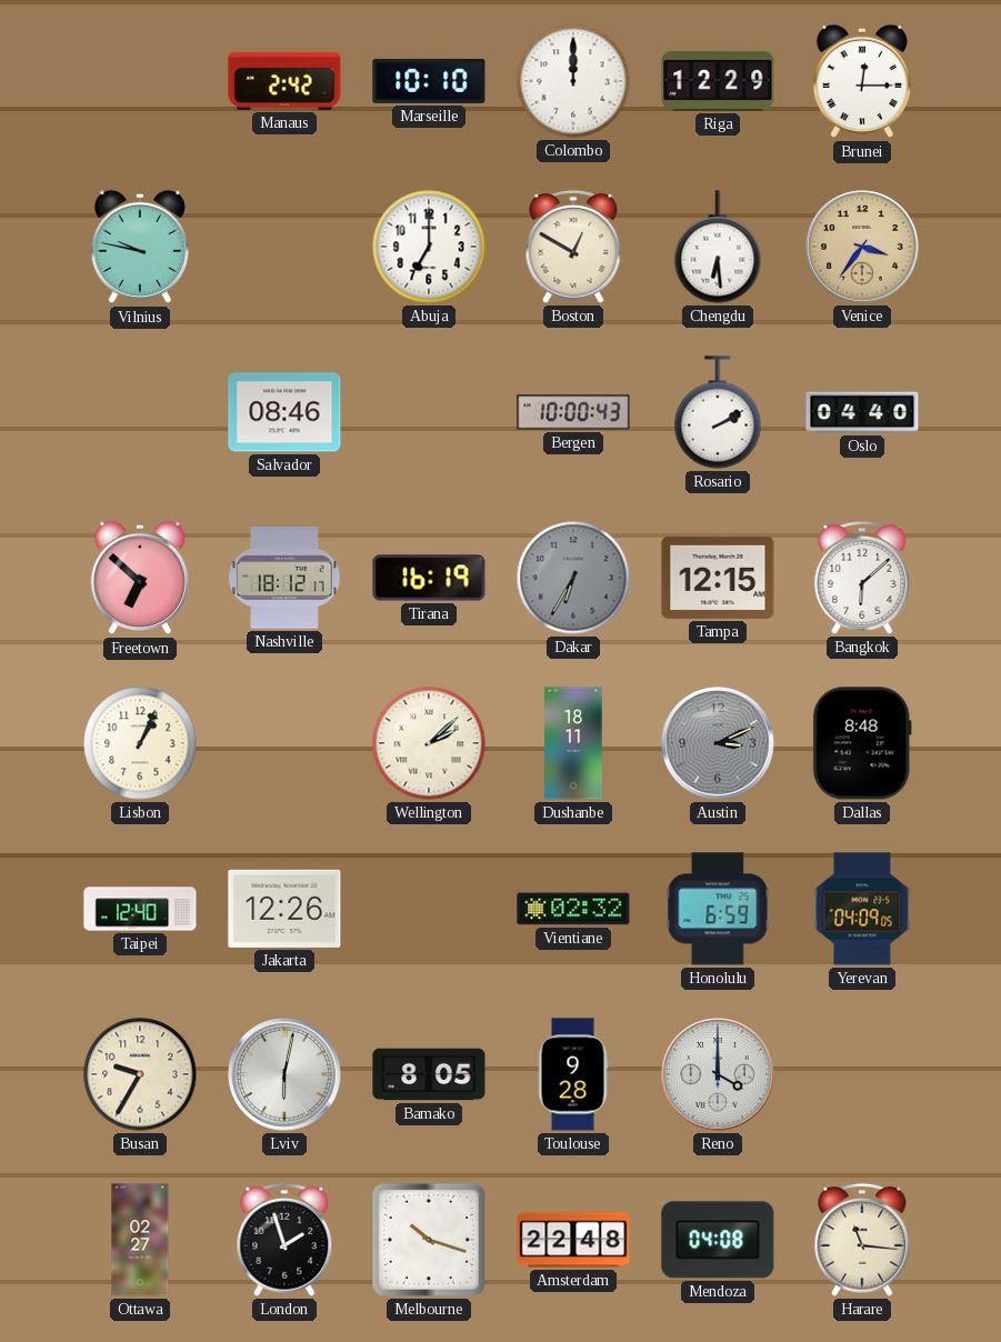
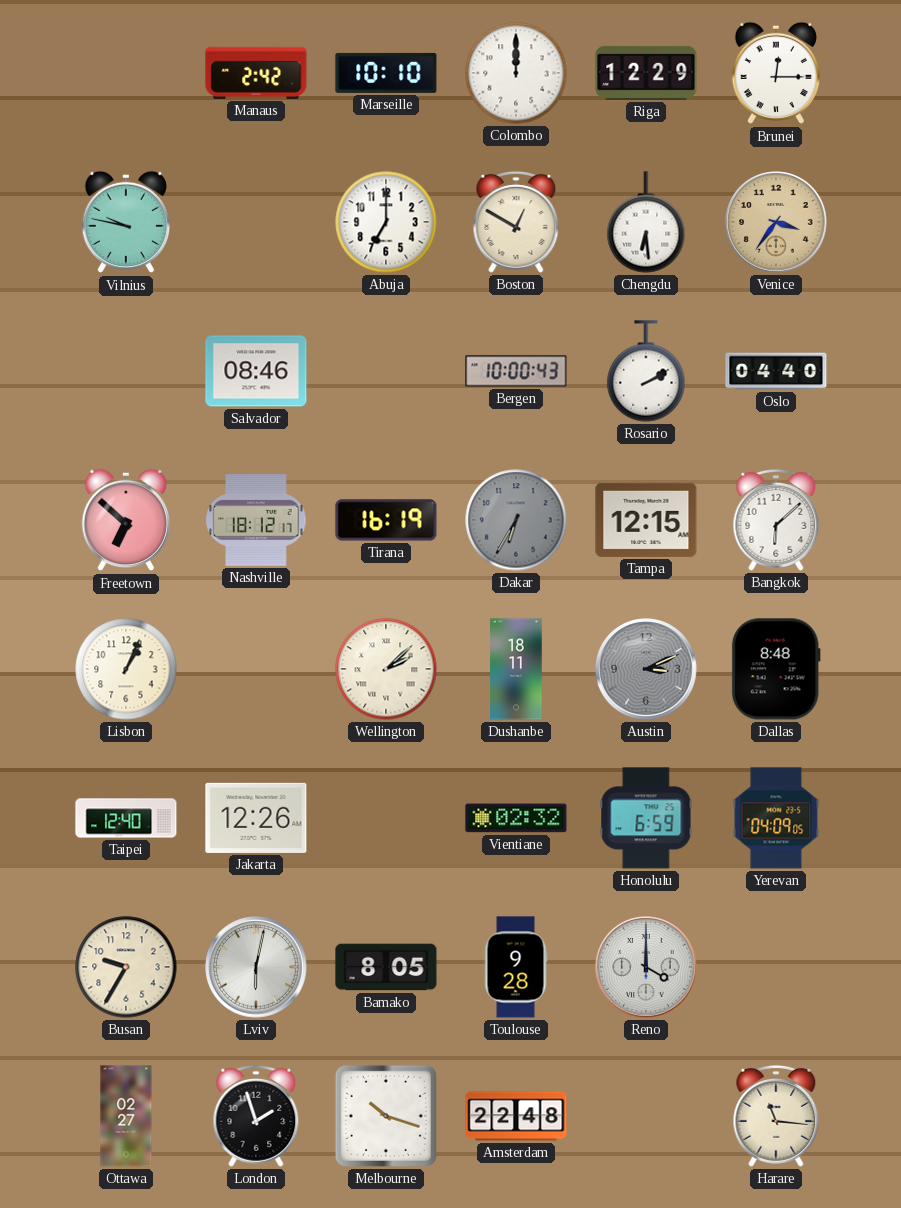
Mendoza: 04:08 -> none (718, 1240)
